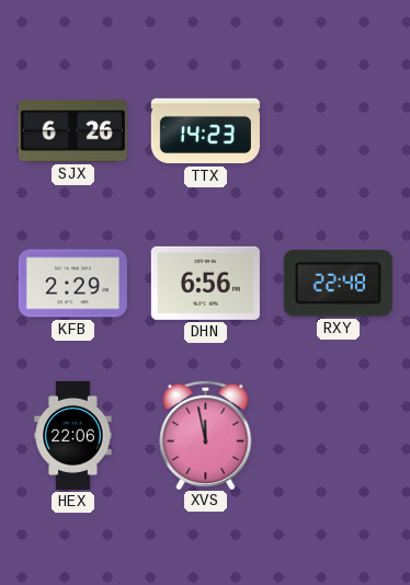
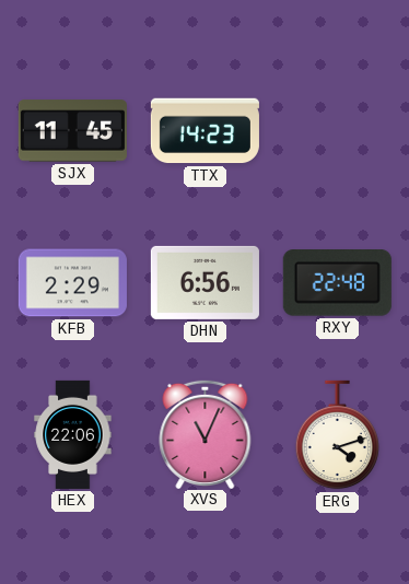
SJX: 6:26 -> 11:45 (72, 131)
XVS: 11:58 -> 11:04 (206, 433)
ERG: none -> 4:12 (337, 435)
